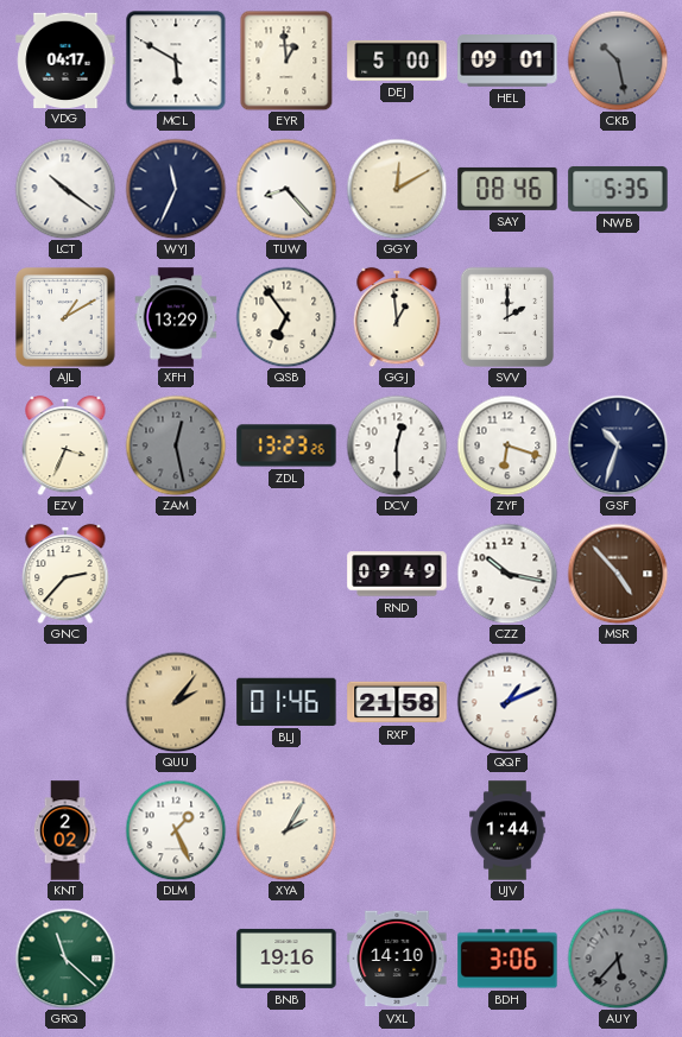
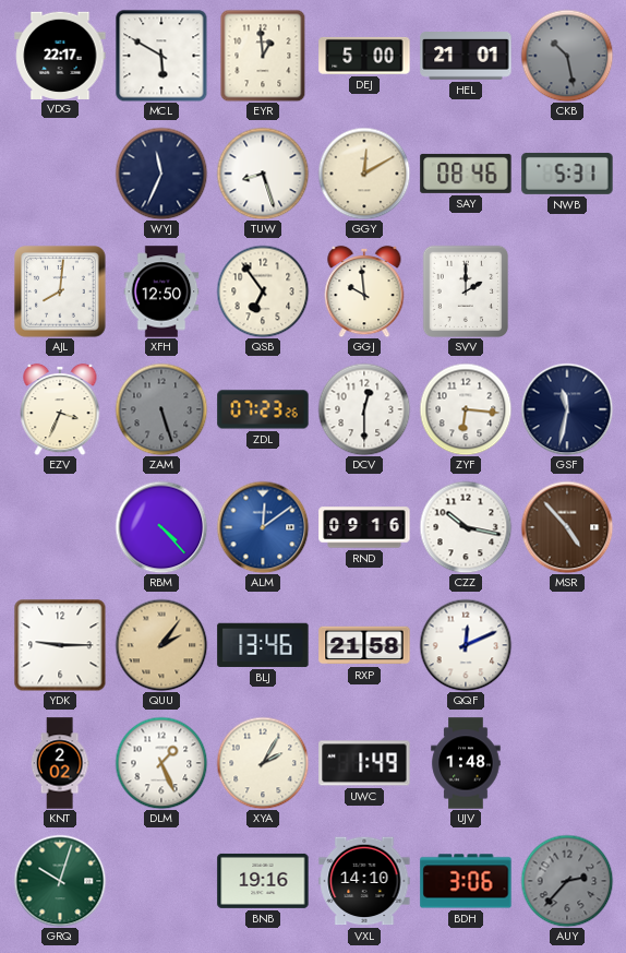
VDG: 04:17 -> 22:17 (60, 55)
HEL: 09:01 -> 21:01 (466, 56)
LCT: 10:21 -> none (65, 189)
TUW: 8:23 -> 8:27 (263, 174)
NWB: 5:35 -> 5:31 (567, 174)
AJL: 1:10 -> 8:01 (60, 291)
XFH: 13:29 -> 12:50 (161, 291)
GGJ: 12:59 -> 9:59 (364, 291)
ZAM: 12:28 -> 5:27 (161, 409)
ZDL: 13:23 -> 07:23 (263, 409)
ZYF: 6:18 -> 6:16 (466, 409)
GSF: 10:33 -> 11:32 (567, 409)
GNC: 2:37 -> none (65, 574)
RBM: none -> 4:23 (161, 527)
ALM: none -> 12:09 (263, 527)
RND: 09:49 -> 09:16 (364, 527)
YDK: none -> 9:15 (60, 645)
BLJ: 01:46 -> 13:46 (263, 645)
QQF: 1:11 -> 12:11 (466, 645)
UWC: none -> 1:49 (364, 763)
UJV: 1:44 -> 1:48 (466, 763)
GRQ: 11:22 -> 10:03 (60, 881)
AUY: 5:37 -> 2:37 (567, 881)
